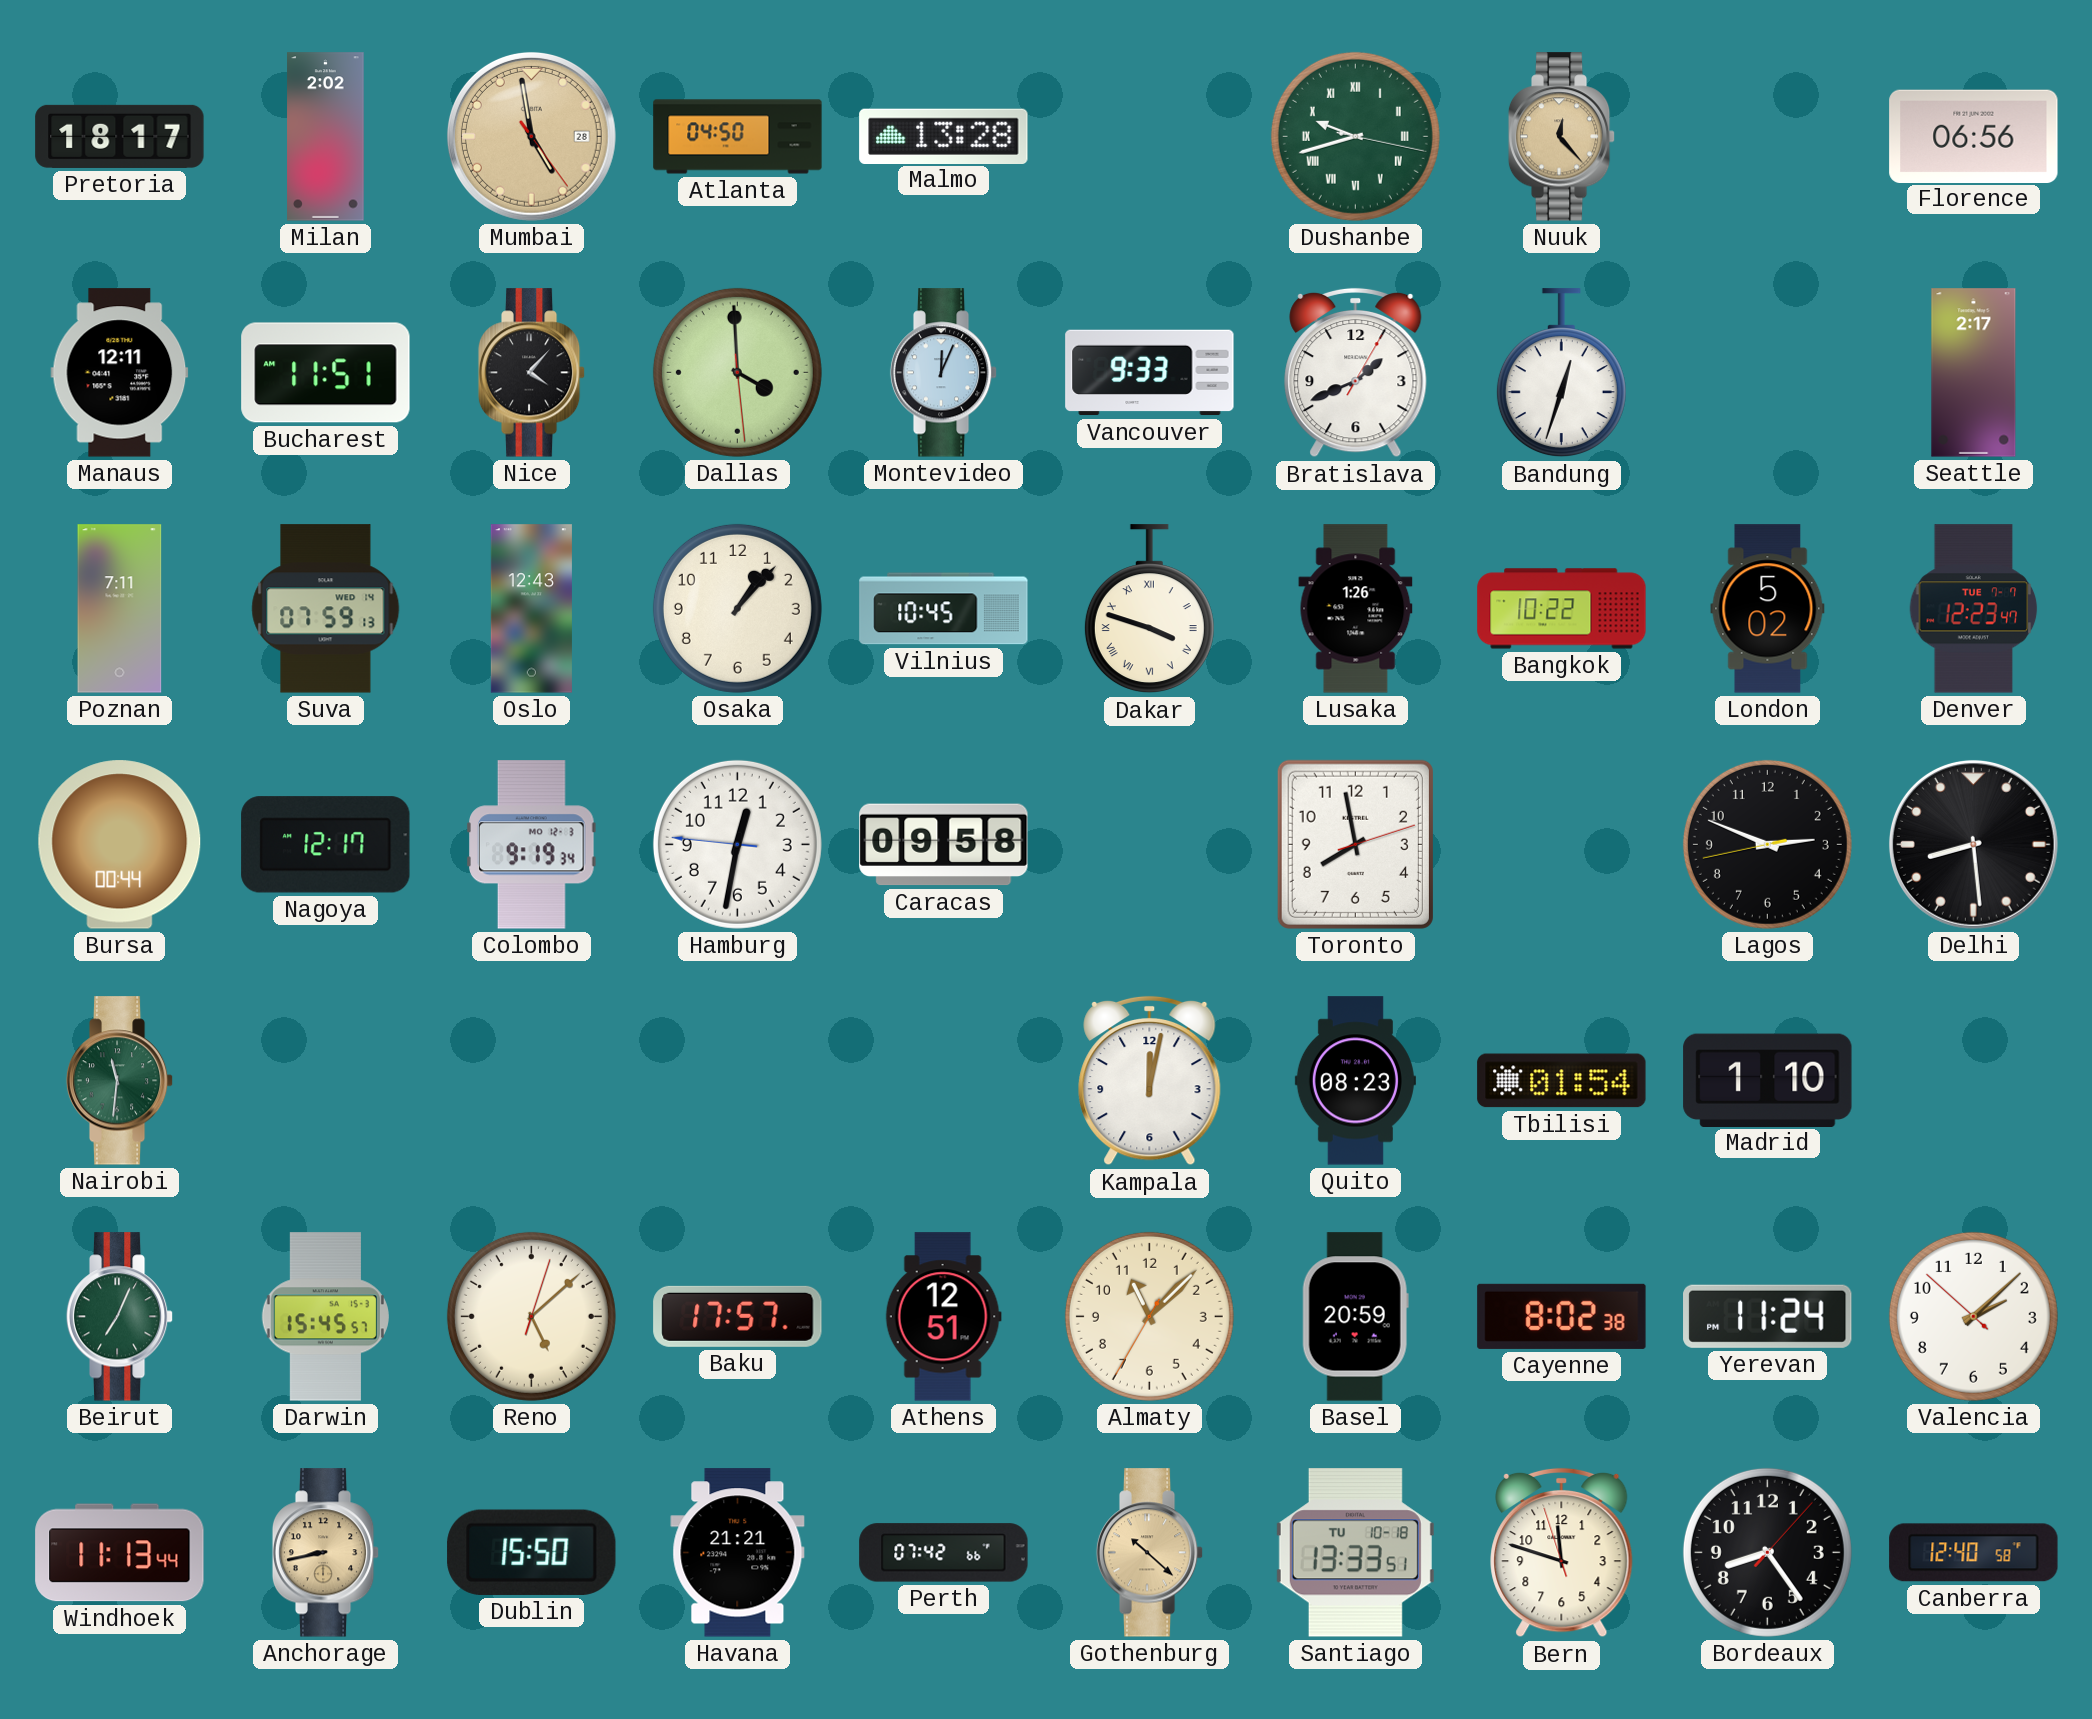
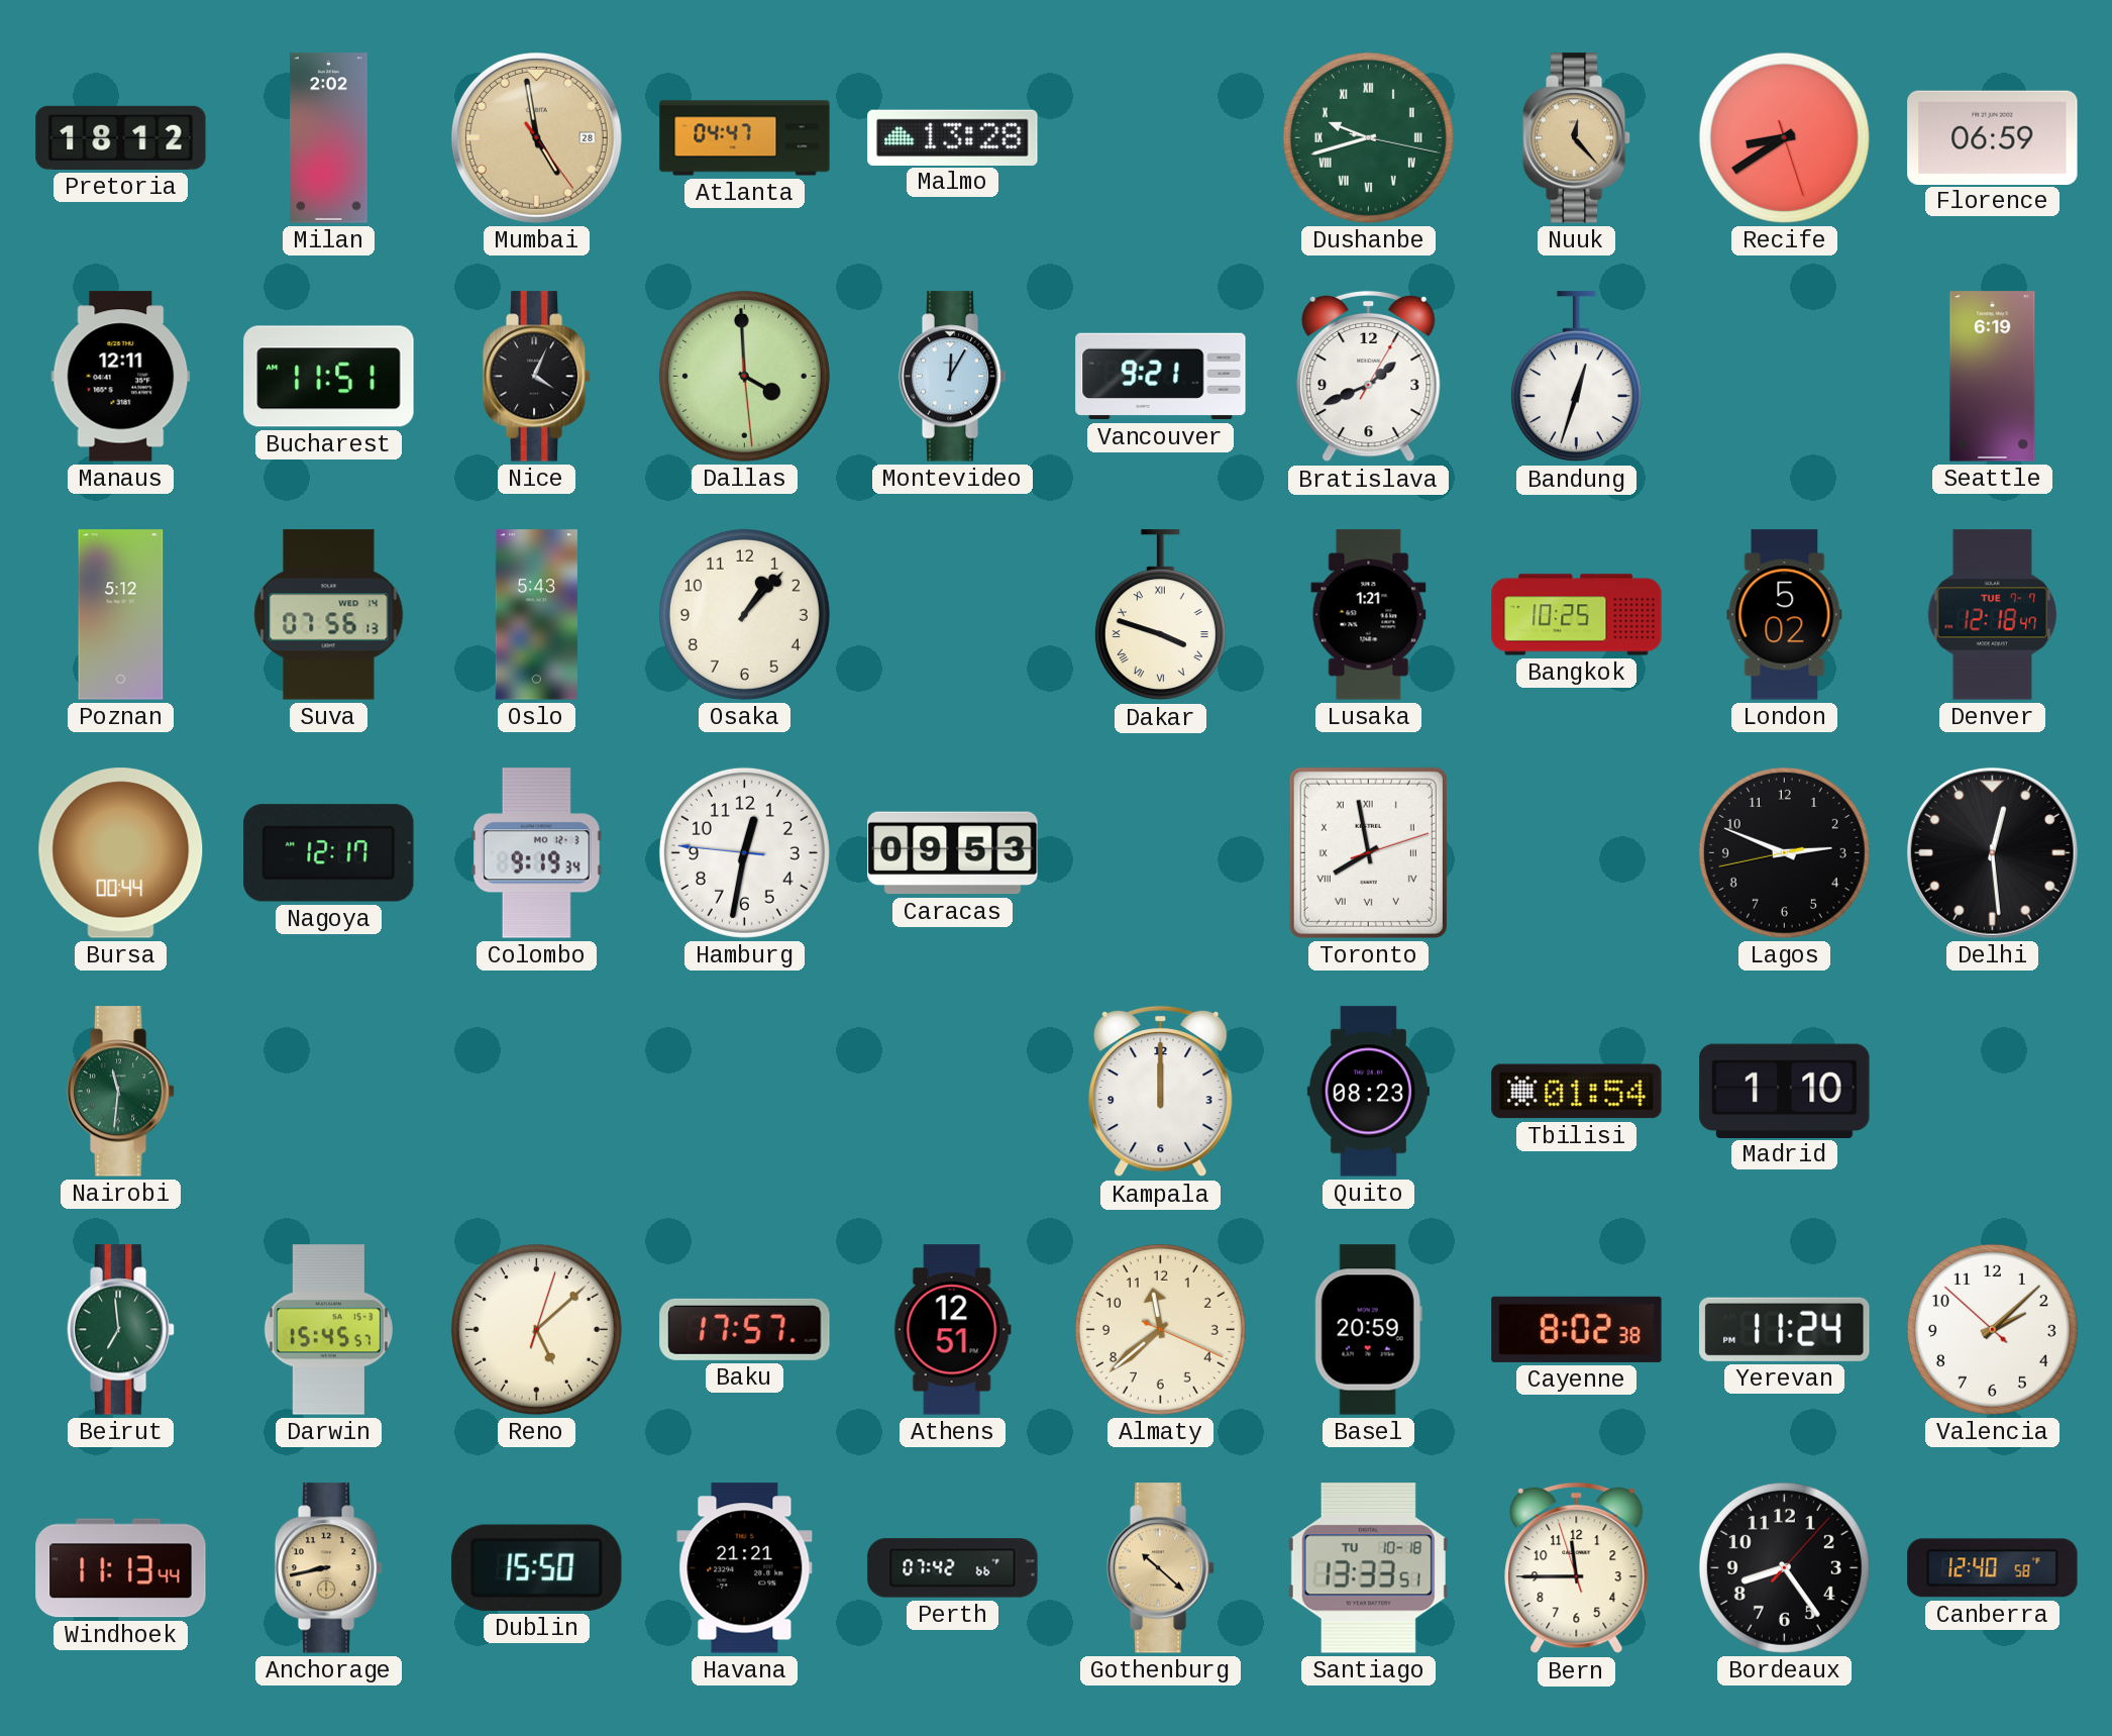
Pretoria: 18:17 -> 18:12 (121, 137)
Atlanta: 04:50 -> 04:47 (745, 138)
Recife: none -> 8:39 (1784, 137)
Florence: 06:56 -> 06:59 (1993, 137)
Nice: 4:07 -> 4:04 (537, 377)
Montevideo: 12:04 -> 12:05 (953, 377)
Vancouver: 9:33 -> 9:21 (1161, 377)
Seattle: 2:17 -> 6:19 (1993, 377)
Poznan: 7:11 -> 5:12 (121, 615)
Suva: 07:59 -> 07:56 (329, 615)
Oslo: 12:43 -> 5:43 (536, 615)
Vilnius: 10:45 -> none (944, 609)
Lusaka: 1:26 -> 1:21 (1369, 615)
Bangkok: 10:22 -> 10:25 (1577, 615)
Denver: 12:23 -> 12:18 (1993, 615)
Caracas: 09:58 -> 09:53 (953, 853)
Toronto numerals: Arabic -> Roman (1368, 852)
Delhi: 8:29 -> 12:29 (1992, 852)
Kampala: 12:02 -> 12:00 (1161, 1092)
Beirut: 7:04 -> 6:59 (121, 1330)
Almaty: 11:07 -> 11:38 (1160, 1329)
Bern: 11:47 -> 11:44 (1577, 1568)
